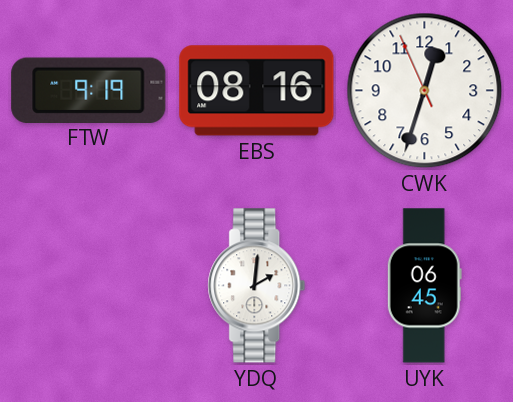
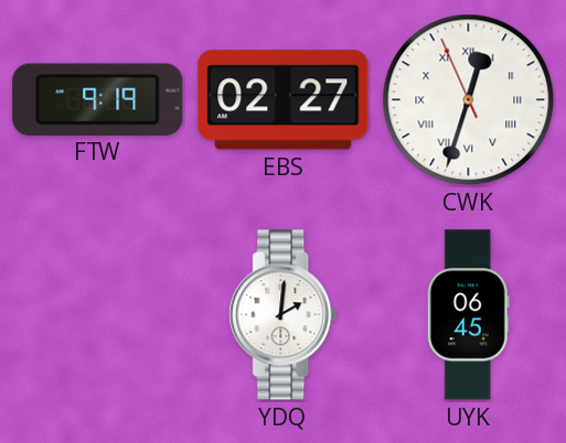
EBS: 08:16 -> 02:27 (284, 100)
CWK numerals: Arabic -> Roman (469, 100)
